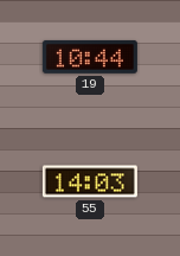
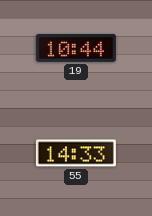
55: 14:03 -> 14:33 (76, 153)
